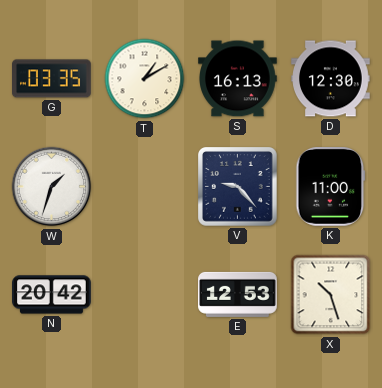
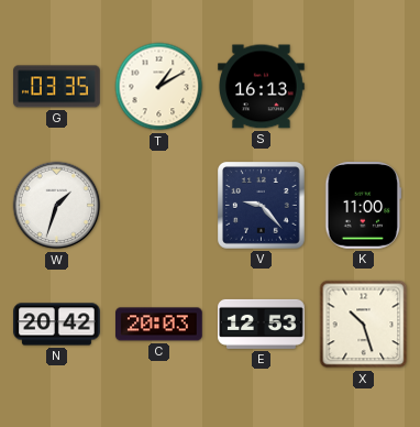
D: 12:30 -> none (331, 79)
C: none -> 20:03 (159, 325)
